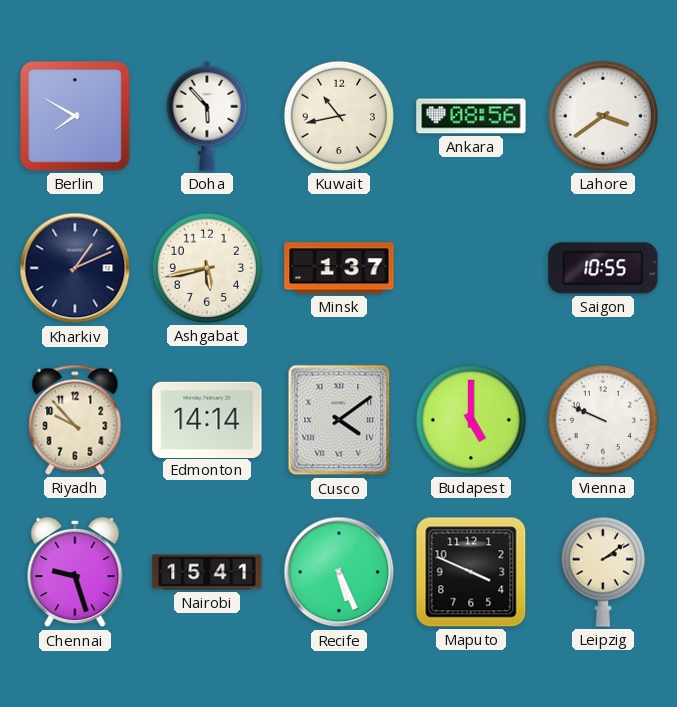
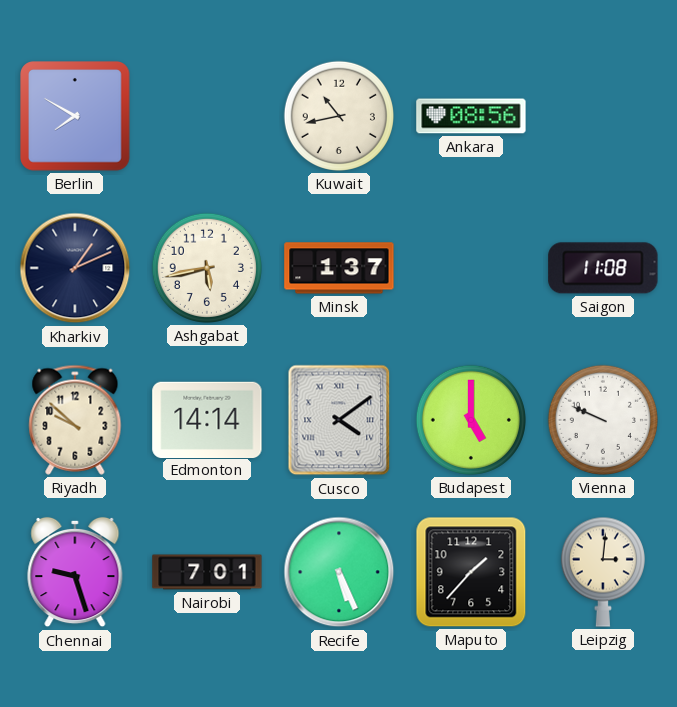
Doha: 5:53 -> none (207, 116)
Lahore: 3:39 -> none (603, 116)
Saigon: 10:55 -> 11:08 (603, 268)
Riyadh: 9:53 -> 9:52 (75, 420)
Nairobi: 15:41 -> 7:01 (207, 572)
Maputo: 3:49 -> 1:37 (471, 572)
Leipzig: 2:09 -> 3:01 (603, 572)
